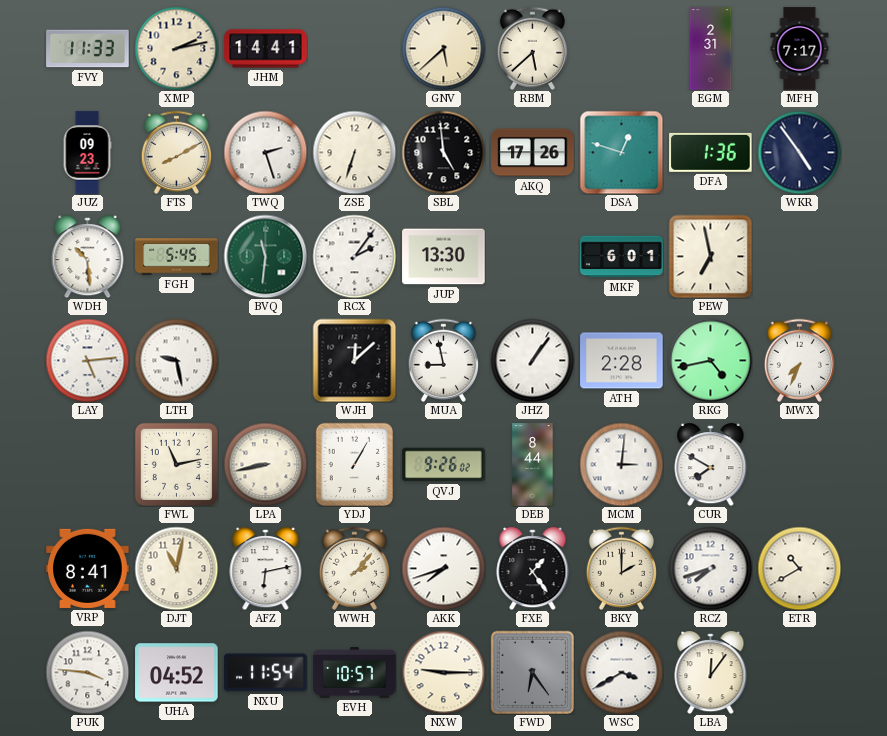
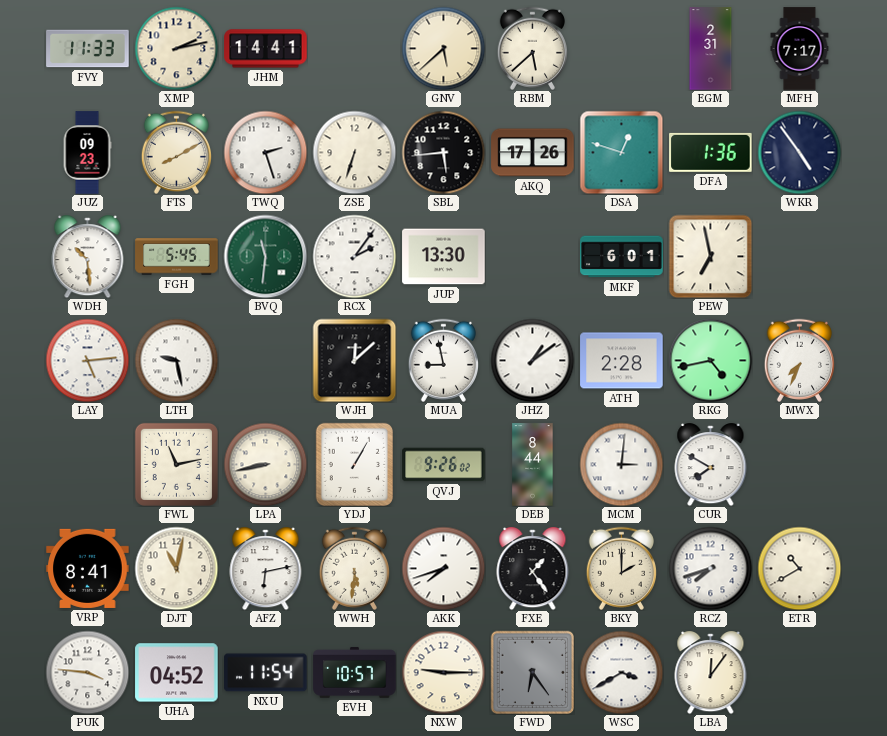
SBL: 4:59 -> 5:44 (443, 152)
JHZ: 1:06 -> 1:09 (532, 360)
WWH: 2:07 -> 5:31 (354, 568)
